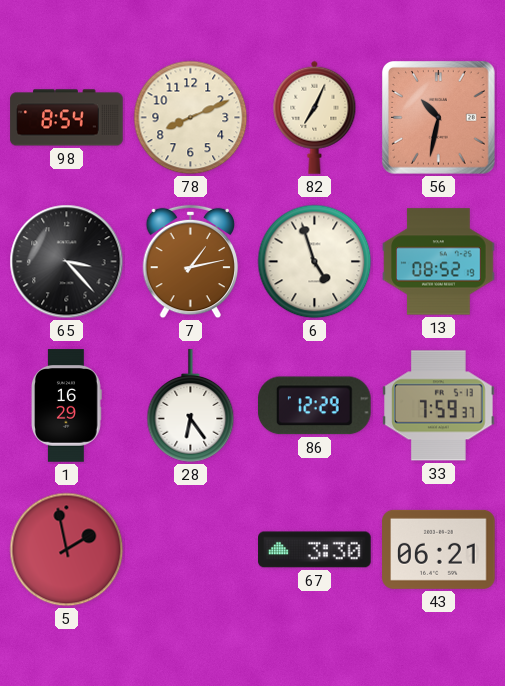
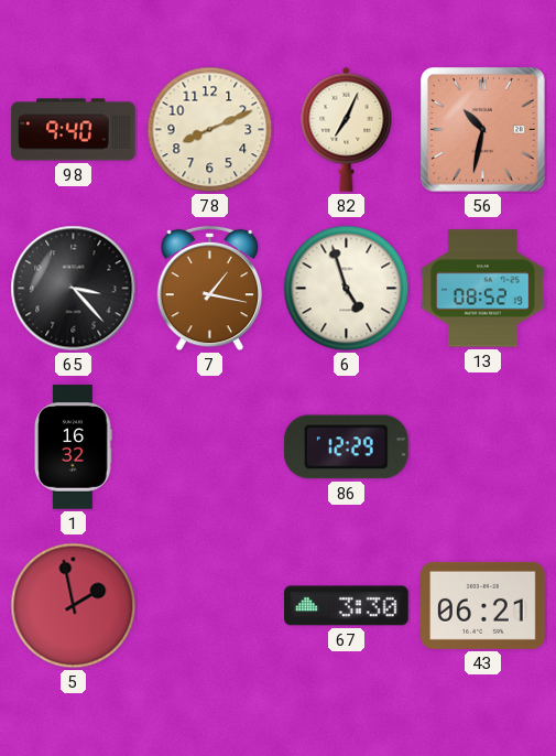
98: 8:54 -> 9:40 (74, 130)
7: 1:13 -> 1:17 (210, 289)
1: 16:29 -> 16:32 (74, 447)
28: 6:24 -> none (191, 406)
33: 7:59 -> none (439, 406)
